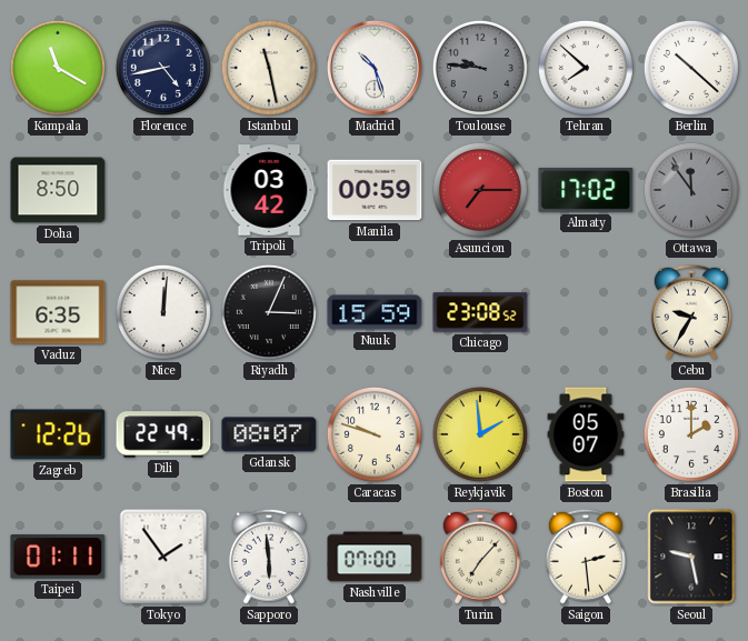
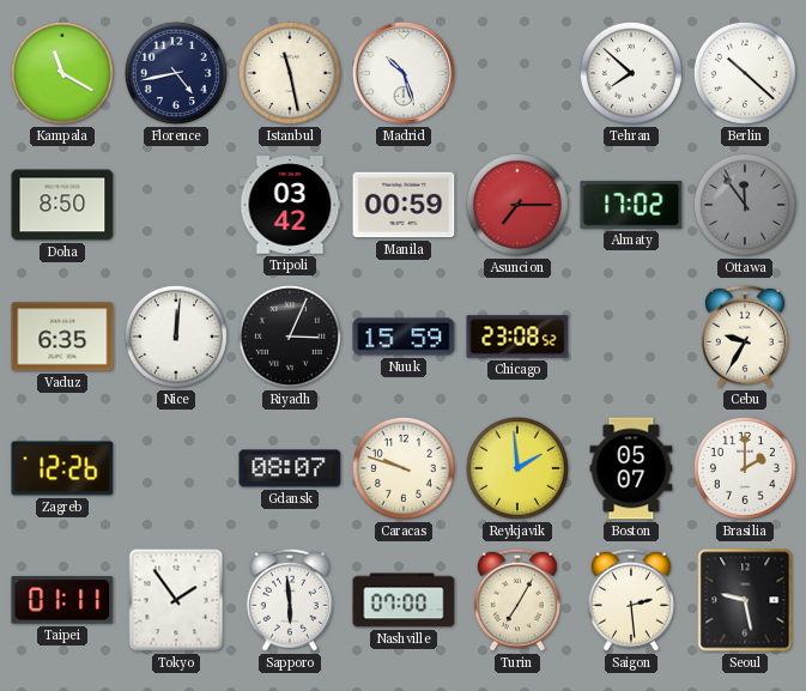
Toulouse: 9:46 -> none (480, 68)
Dili: 22:49 -> none (163, 434)
Turin: 7:07 -> 7:05 (517, 600)
